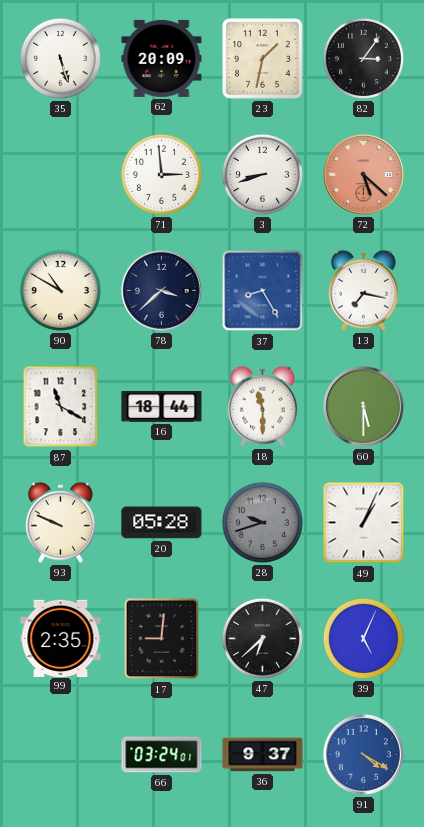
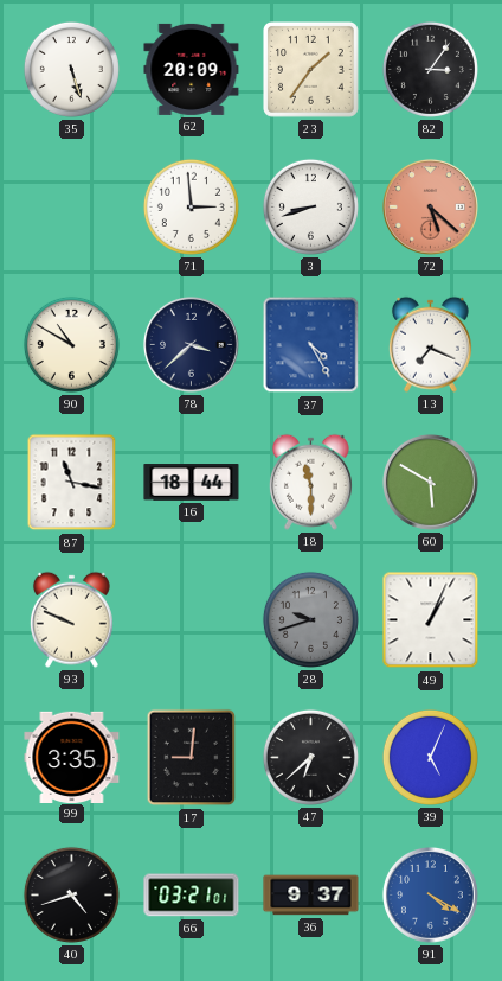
23: 1:32 -> 1:36 (311, 70)
37: 8:25 -> 4:25 (311, 345)
13: 7:17 -> 7:19 (430, 344)
87: 11:20 -> 11:17 (72, 483)
60: 5:30 -> 5:50 (431, 483)
20: 05:28 -> none (162, 523)
99: 2:35 -> 3:35 (72, 757)
40: none -> 4:42 (71, 894)
66: 03:24 -> 03:21 (192, 896)
